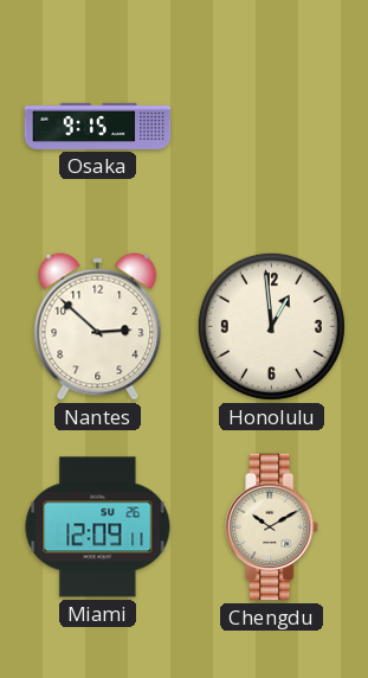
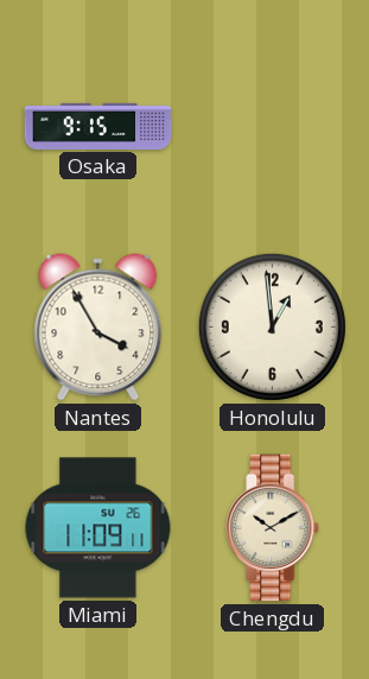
Nantes: 2:52 -> 3:55 (98, 328)
Miami: 12:09 -> 11:09 (98, 528)
